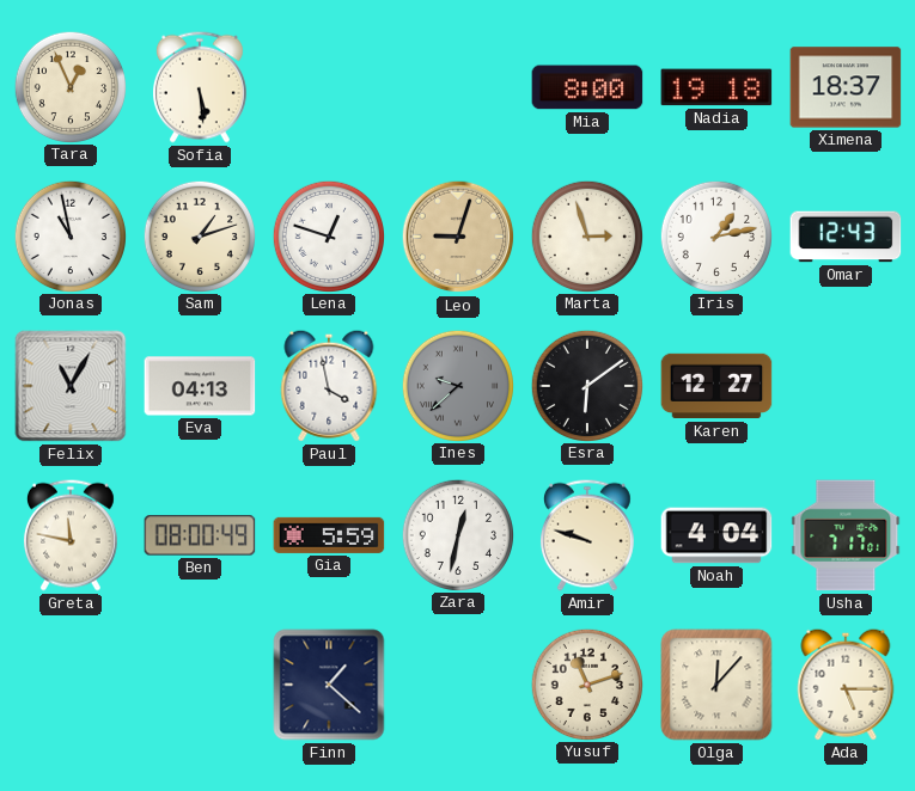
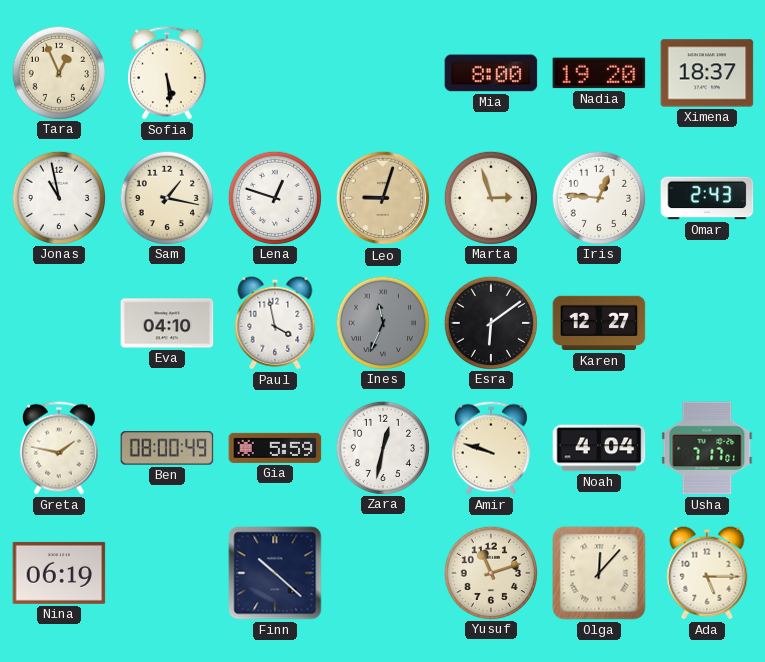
Nadia: 19:18 -> 19:20 (599, 73)
Sam: 1:12 -> 1:17 (166, 197)
Iris: 1:13 -> 12:46 (598, 197)
Omar: 12:43 -> 2:43 (707, 198)
Felix: 11:05 -> none (71, 386)
Eva: 04:13 -> 04:10 (167, 323)
Ines: 9:38 -> 11:34 (382, 322)
Greta: 11:47 -> 1:47 (59, 448)
Nina: none -> 06:19 (59, 573)
Finn: 1:22 -> 10:22 (275, 573)
